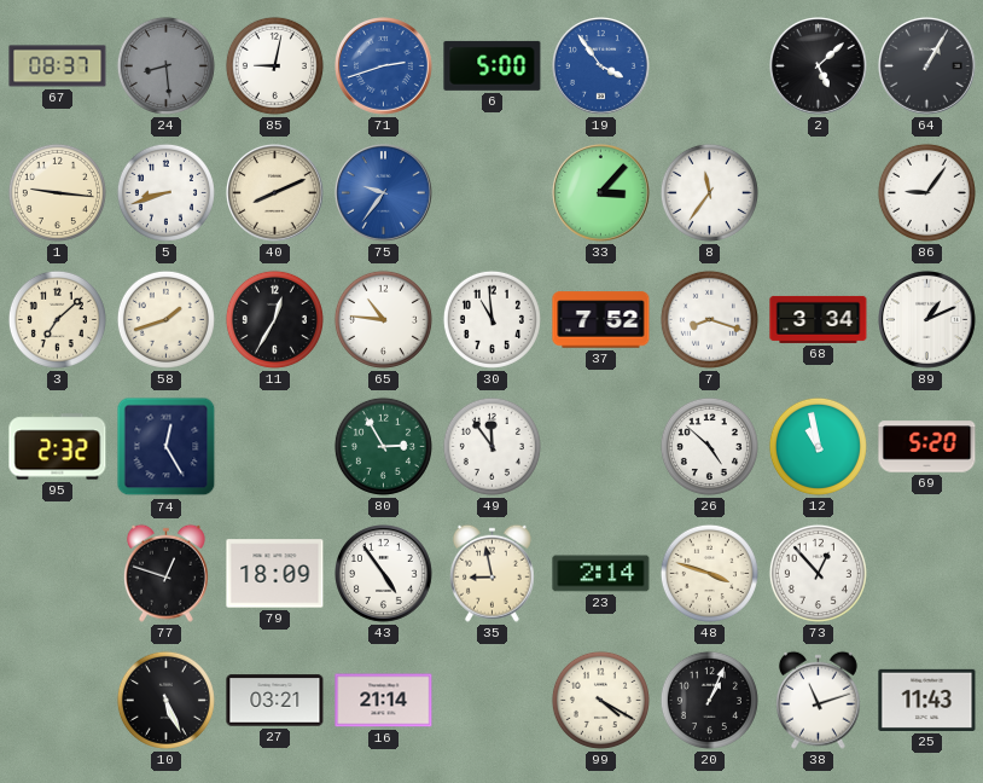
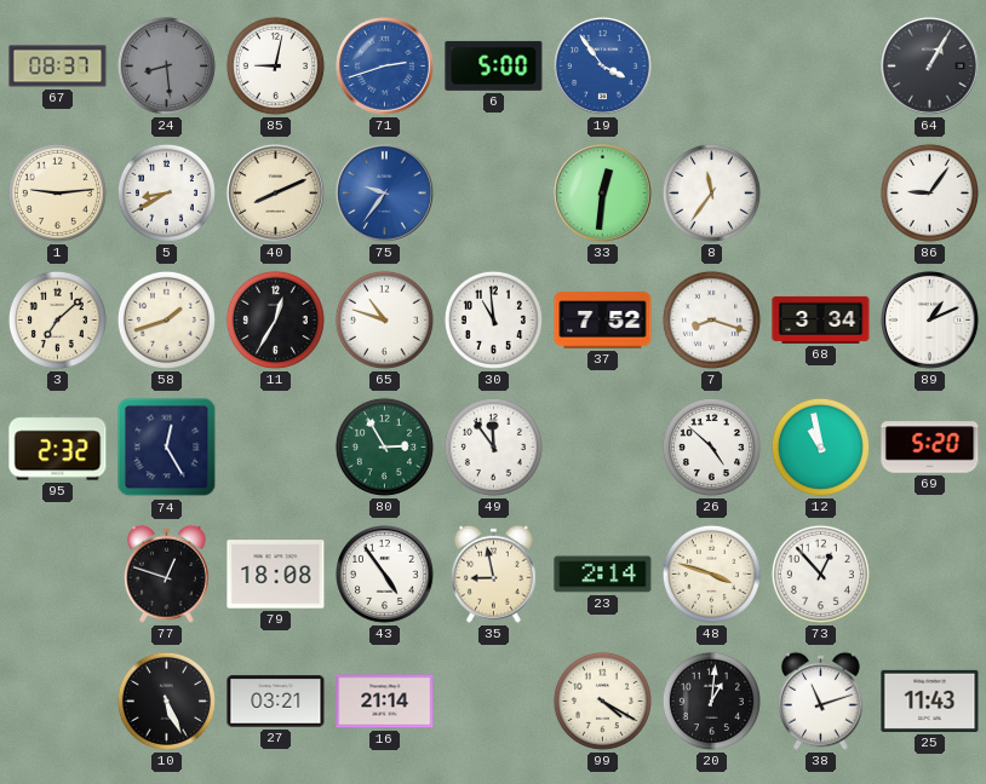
2: 5:08 -> none (819, 66)
1: 9:16 -> 9:14 (57, 192)
5: 8:42 -> 8:40 (166, 192)
33: 3:07 -> 12:31 (603, 194)
65: 10:46 -> 10:48 (384, 319)
79: 18:09 -> 18:08 (276, 575)
20: 1:04 -> 1:01 (711, 701)
